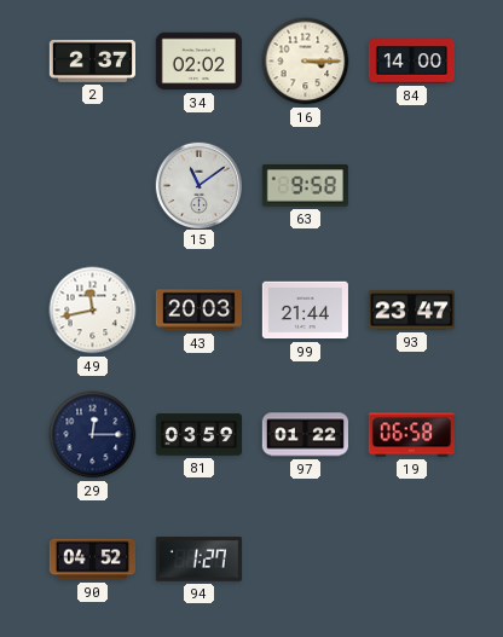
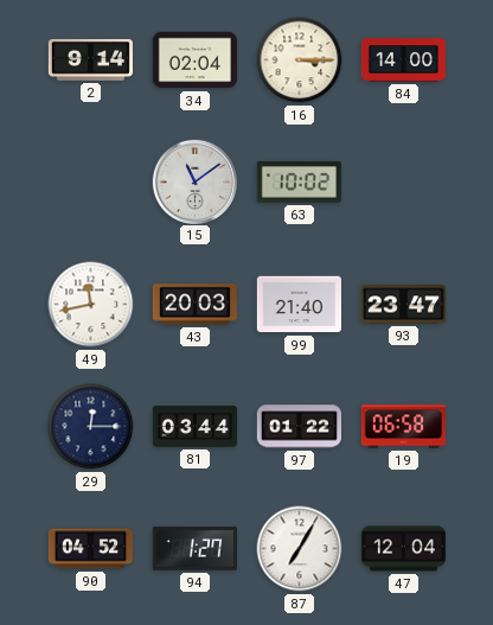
2: 2:37 -> 9:14 (90, 59)
34: 02:02 -> 02:04 (194, 60)
63: 9:58 -> 10:02 (299, 183)
99: 21:44 -> 21:40 (299, 305)
81: 03:59 -> 03:44 (194, 427)
87: none -> 7:05 (300, 549)
47: none -> 12:04 (403, 549)
